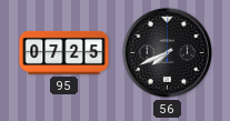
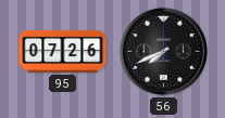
95: 07:25 -> 07:26 (63, 51)
